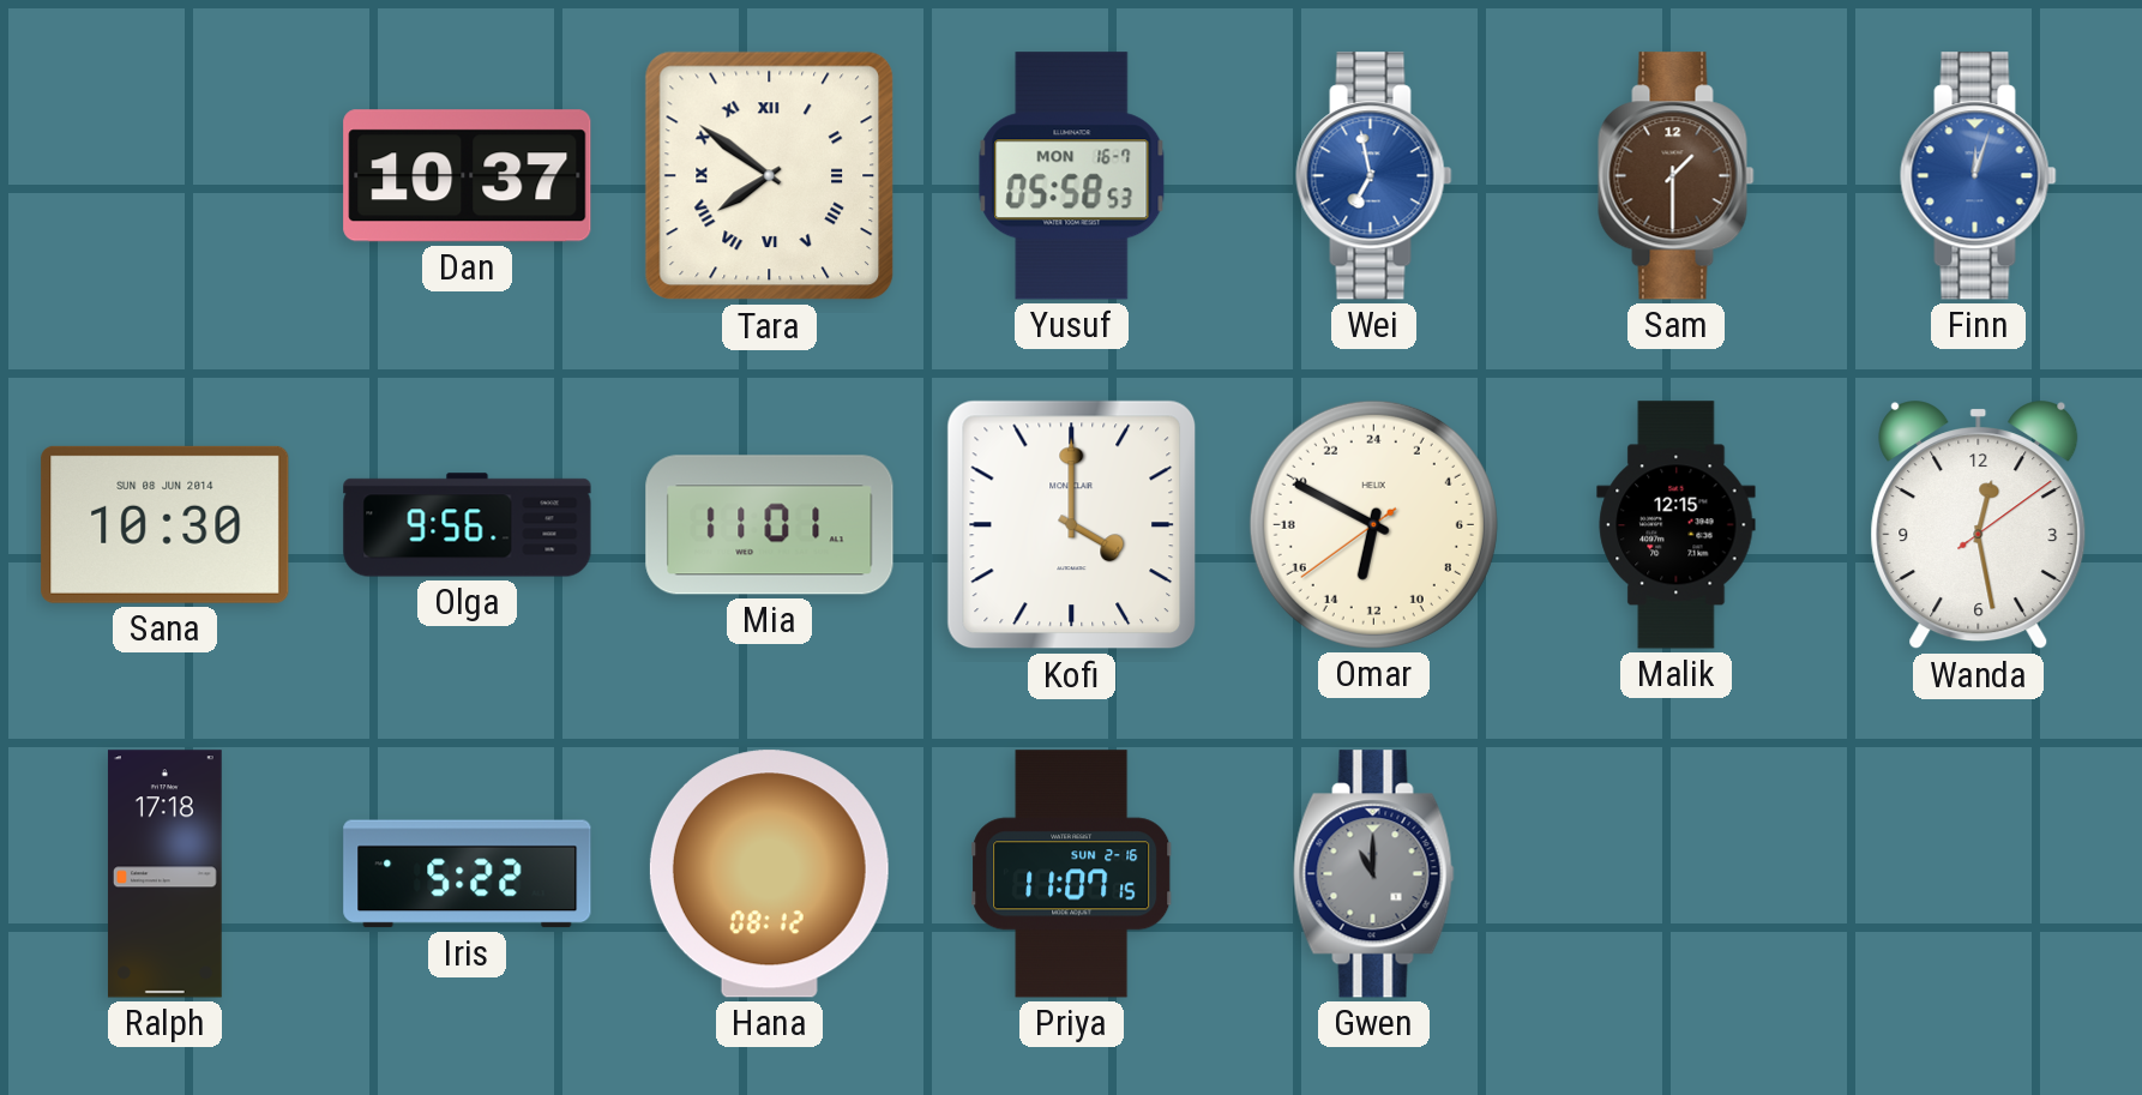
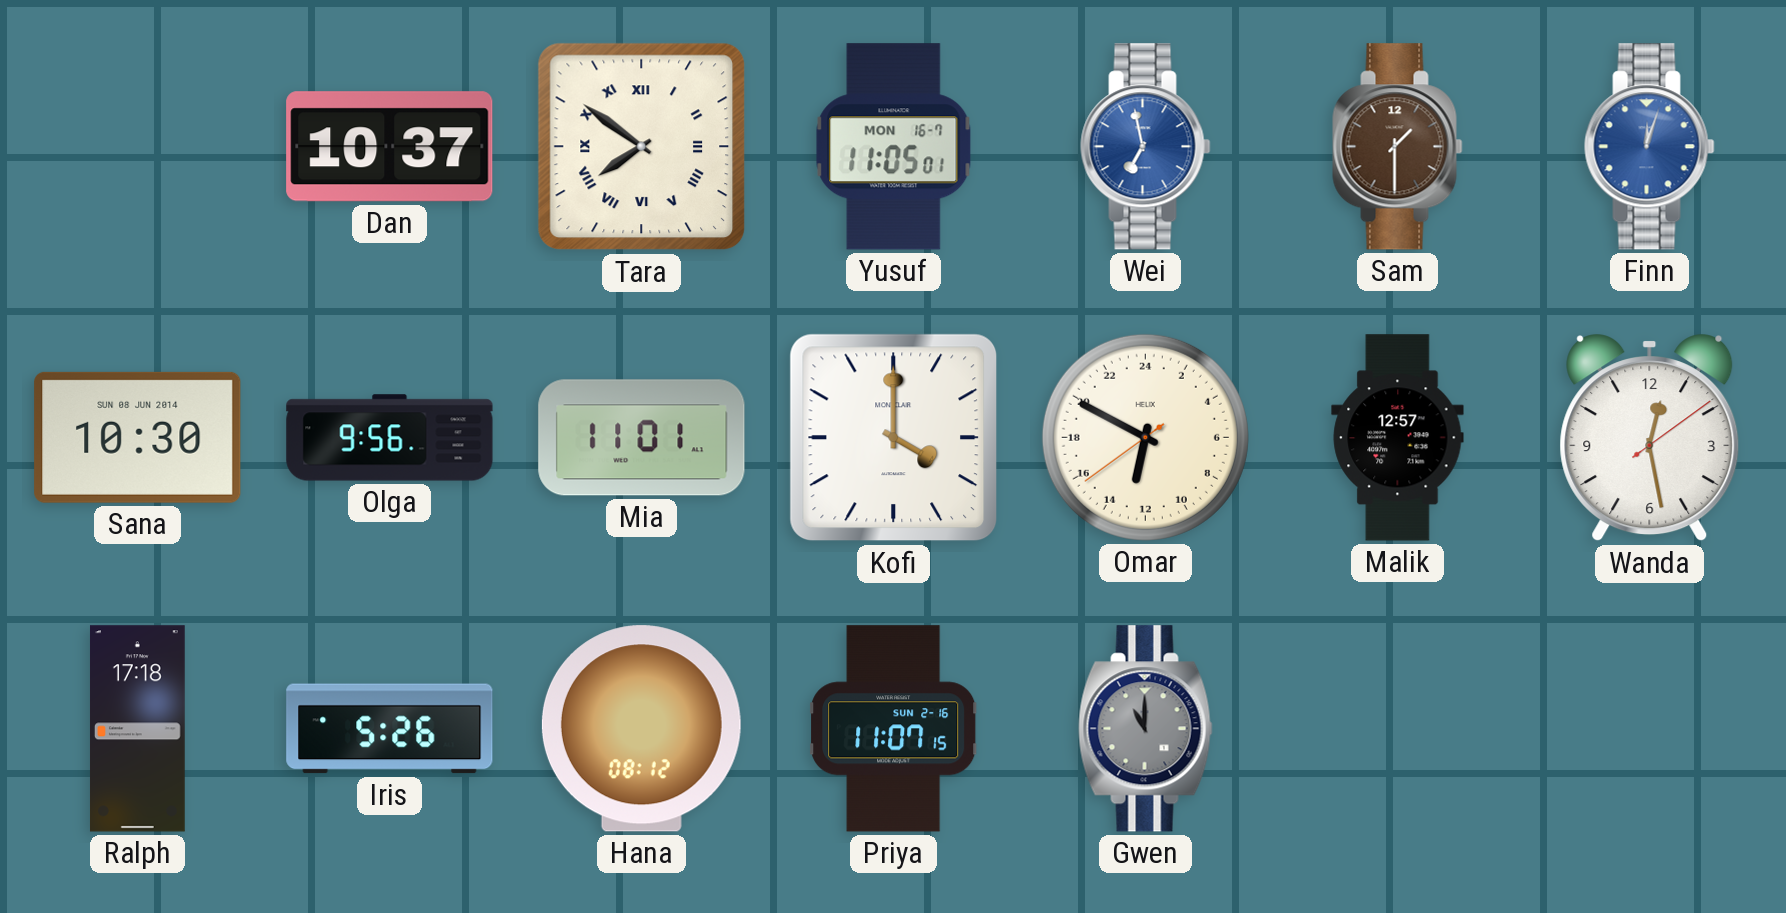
Yusuf: 05:58 -> 11:05 (894, 147)
Malik: 12:15 -> 12:57 (1398, 438)
Iris: 5:22 -> 5:26 (390, 729)
